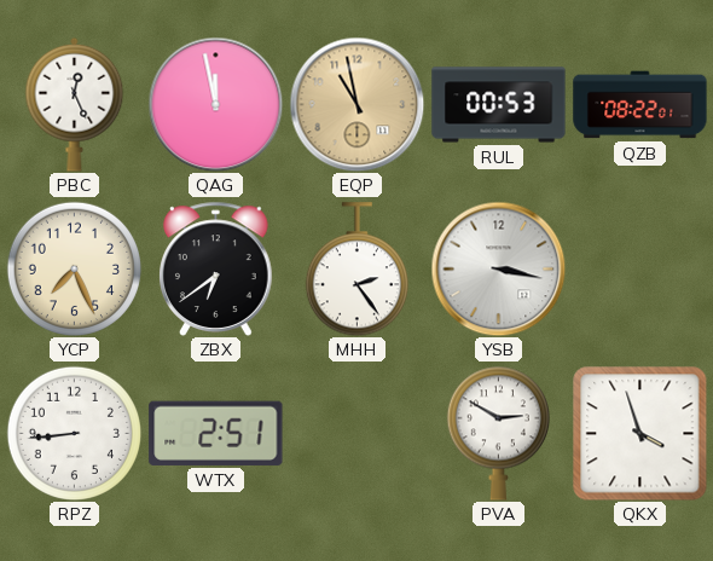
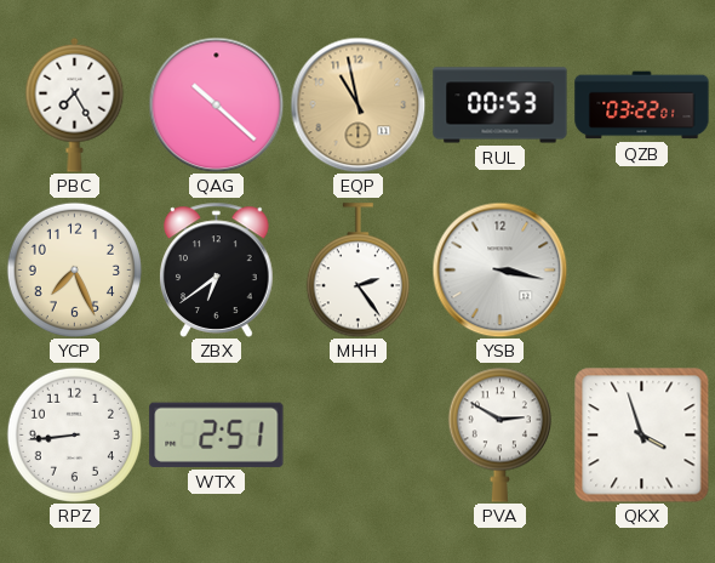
PBC: 12:26 -> 7:25 (75, 104)
QAG: 11:58 -> 10:22 (216, 104)
QZB: 08:22 -> 03:22 (642, 106)
